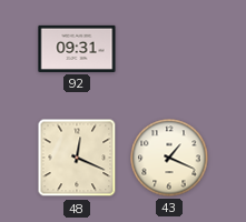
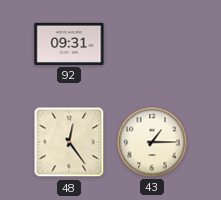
48: 12:19 -> 12:24 (69, 142)
43: 1:19 -> 1:15 (152, 142)
